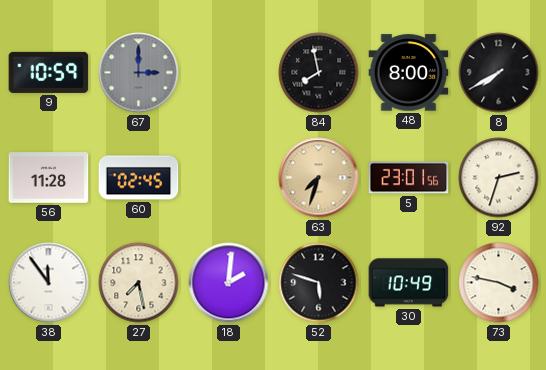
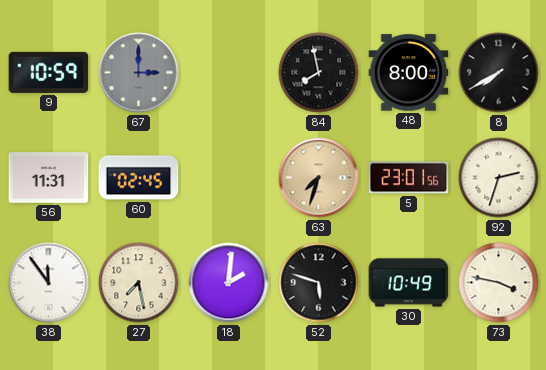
56: 11:28 -> 11:31 (49, 178)
